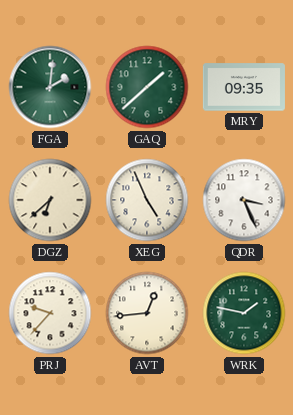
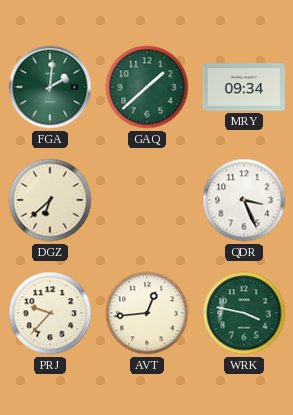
MRY: 09:35 -> 09:34 (244, 87)
XEG: 4:56 -> none (147, 200)
WRK: 1:47 -> 3:47 (244, 313)
